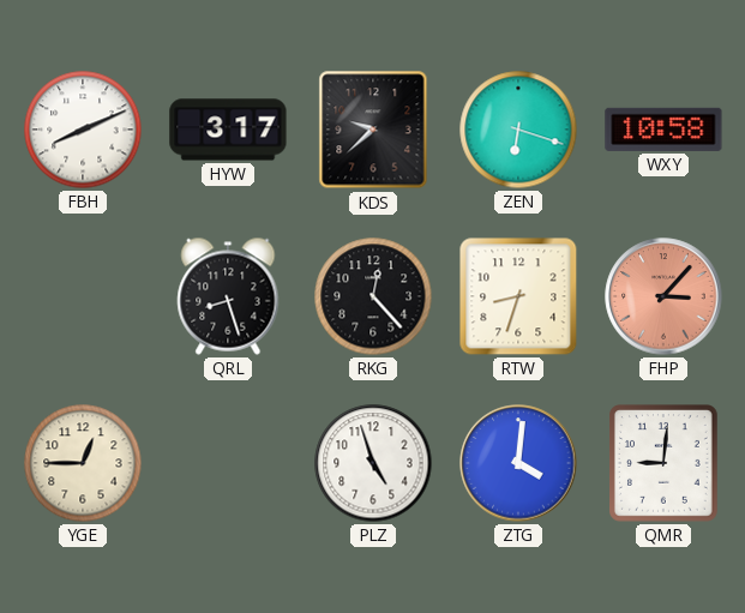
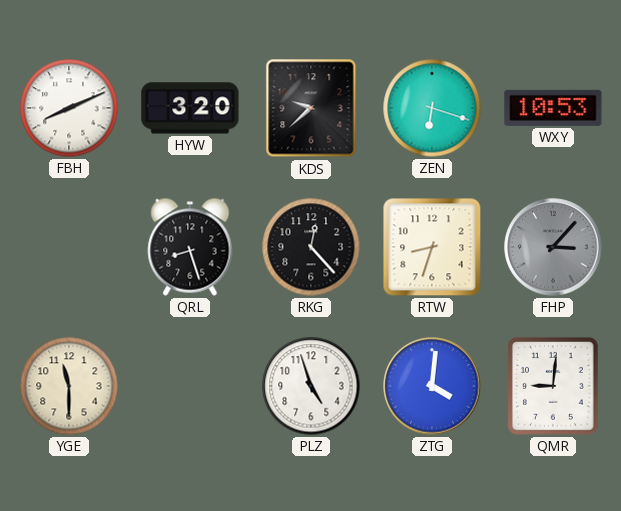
HYW: 3:17 -> 3:20 (190, 108)
WXY: 10:58 -> 10:53 (553, 108)
FHP dial: salmon -> grey (553, 247)
YGE: 12:45 -> 11:30 (69, 386)
